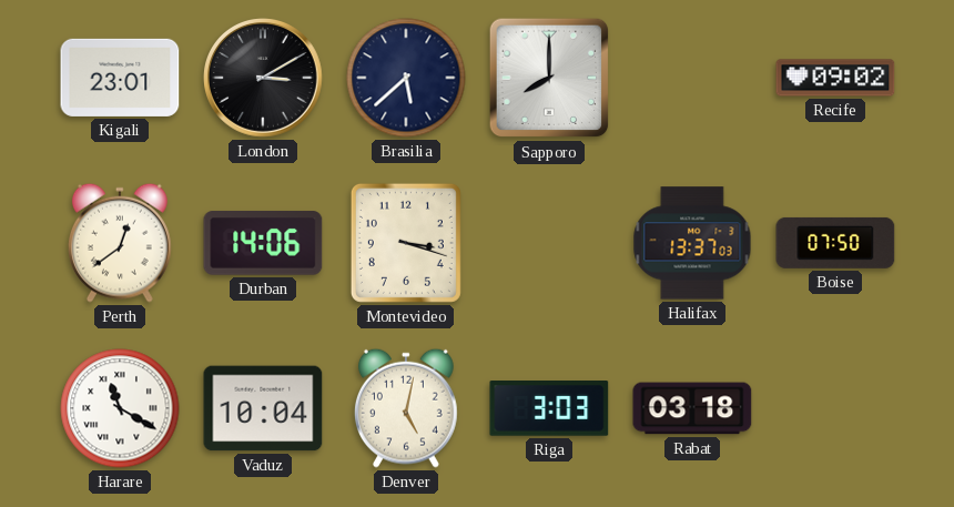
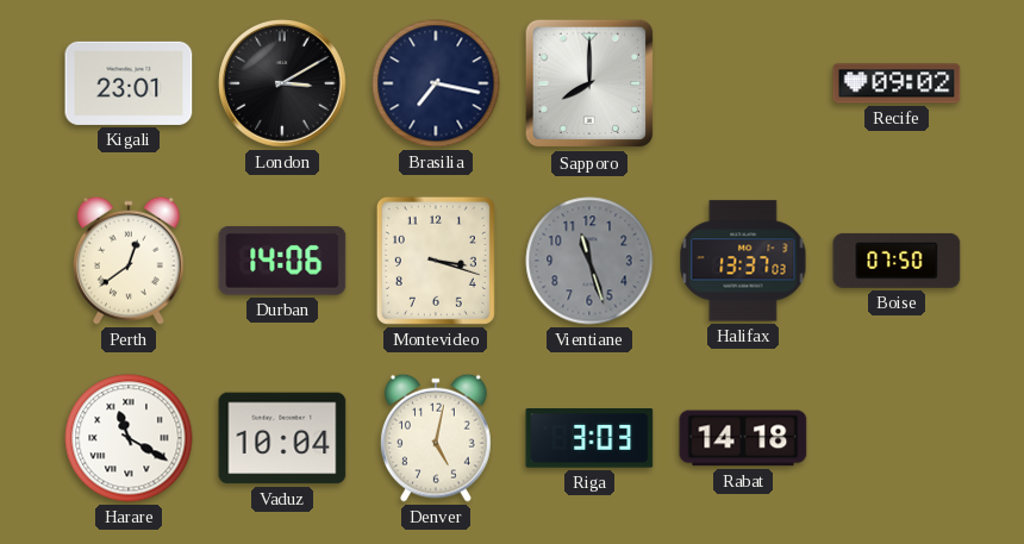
Brasilia: 5:38 -> 7:17 (436, 83)
Vientiane: none -> 11:27 (589, 261)
Rabat: 03:18 -> 14:18 (743, 438)
